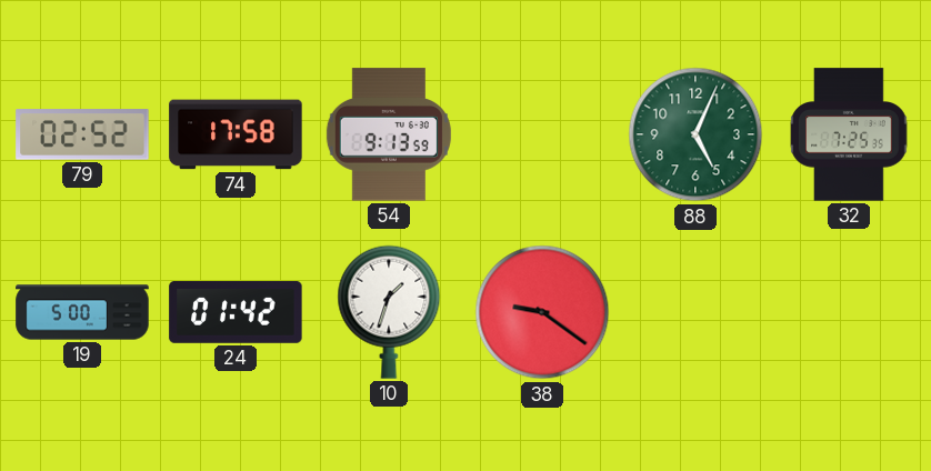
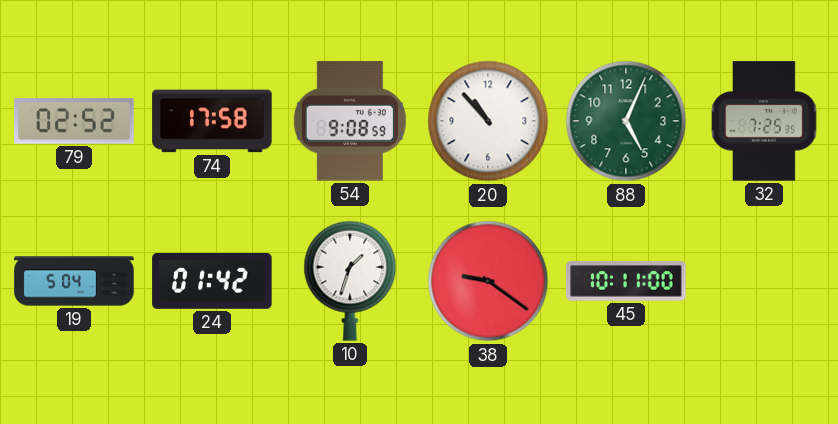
54: 9:13 -> 9:08 (350, 121)
20: none -> 10:53 (488, 121)
19: 5:00 -> 5:04 (74, 281)
45: none -> 10:11 (626, 281)
